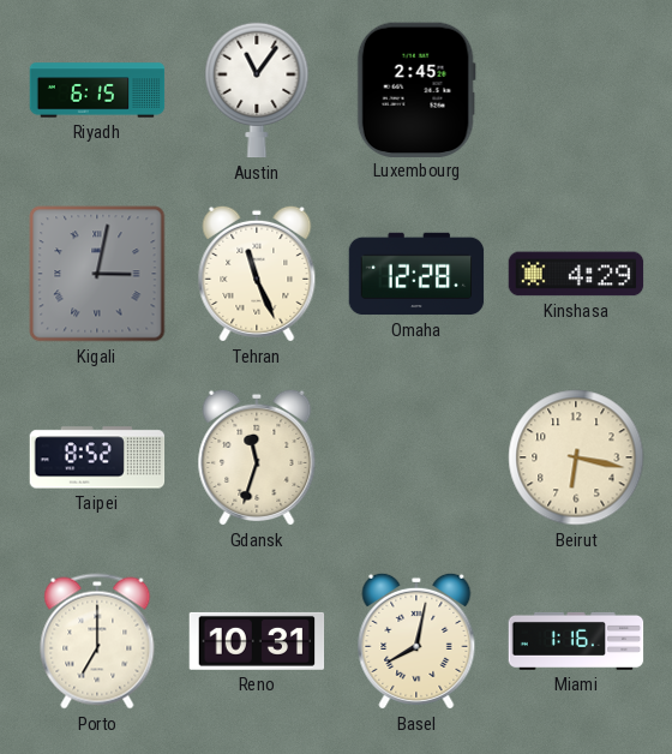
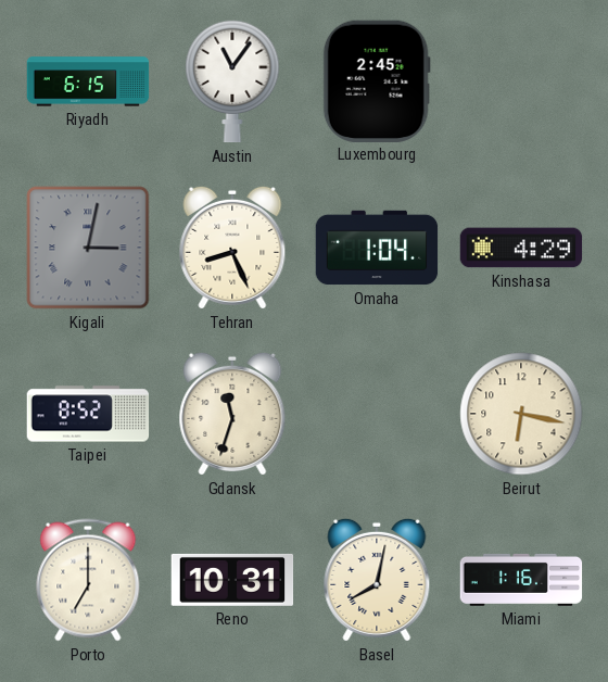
Tehran: 11:26 -> 8:26 (232, 248)
Omaha: 12:28 -> 1:04 (377, 248)
